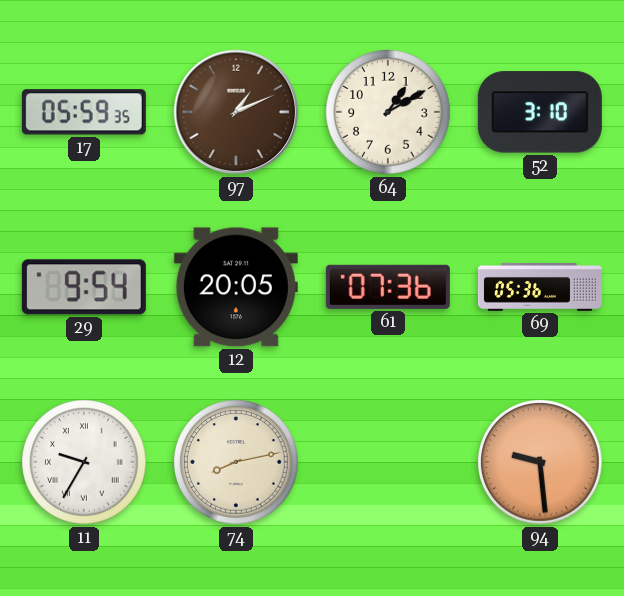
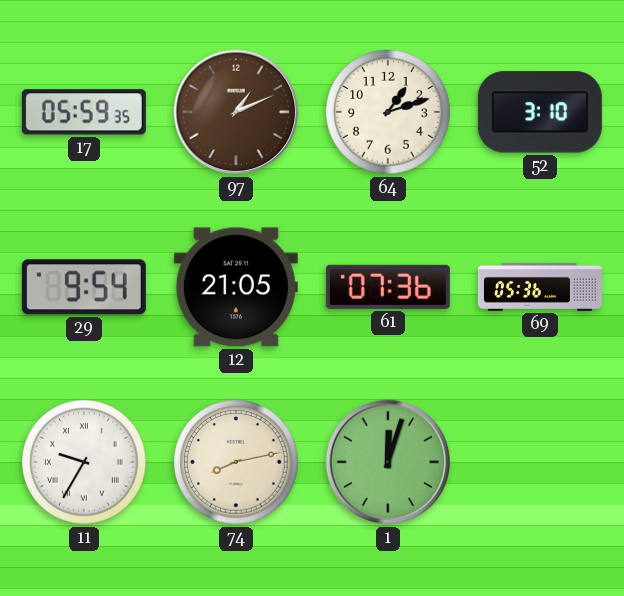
64: 1:10 -> 1:12 (388, 112)
12: 20:05 -> 21:05 (236, 287)
1: none -> 12:03 (388, 462)
94: 9:29 -> none (540, 462)
